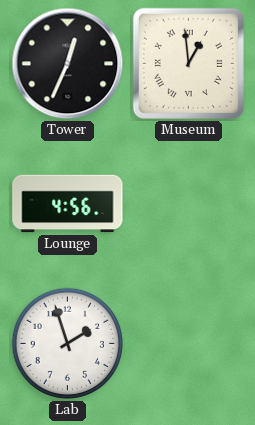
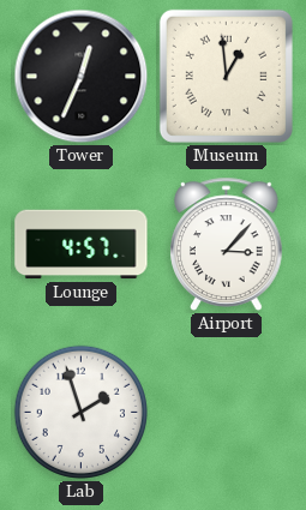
Lounge: 4:56 -> 4:57 (82, 245)
Airport: none -> 3:07 (227, 244)
